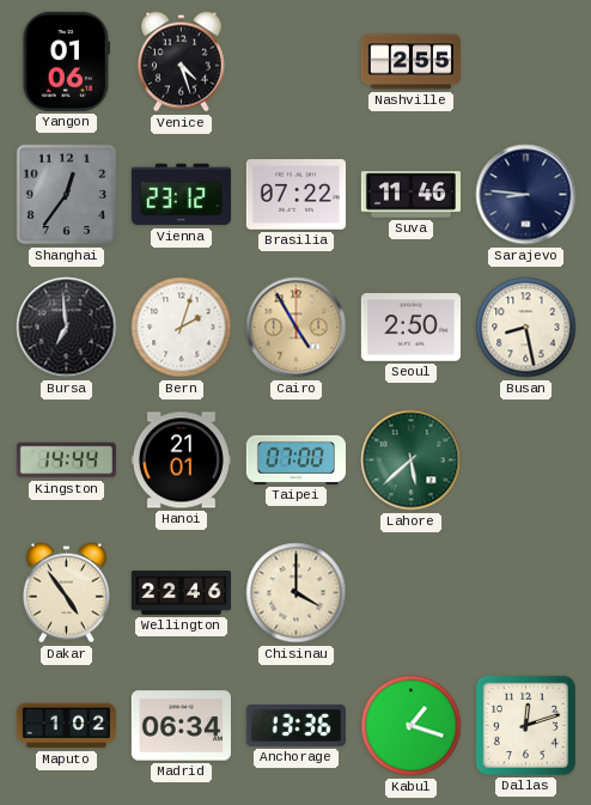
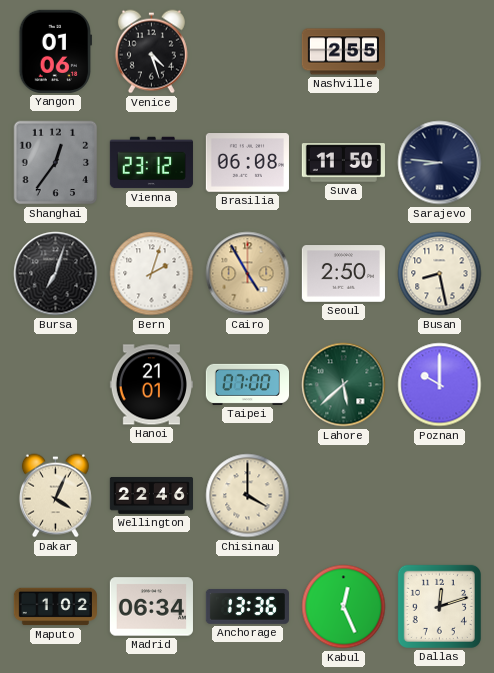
Brasilia: 07:22 -> 06:08 (247, 163)
Suva: 11:46 -> 11:50 (343, 163)
Bursa: 6:59 -> 7:03 (56, 274)
Kingston: 14:44 -> none (66, 461)
Poznan: none -> 10:00 (440, 385)
Dakar: 4:54 -> 4:04 (55, 496)
Kabul: 1:18 -> 12:26 (344, 607)
